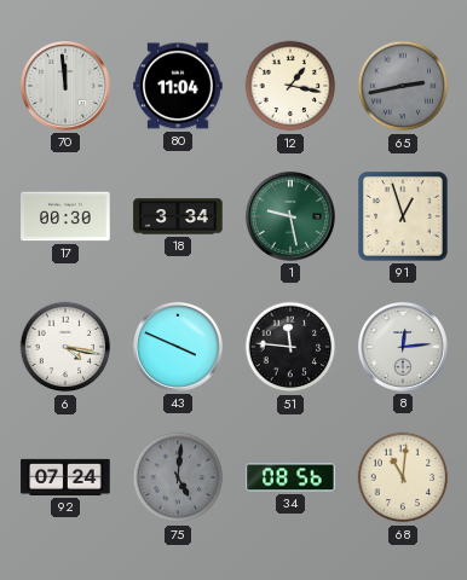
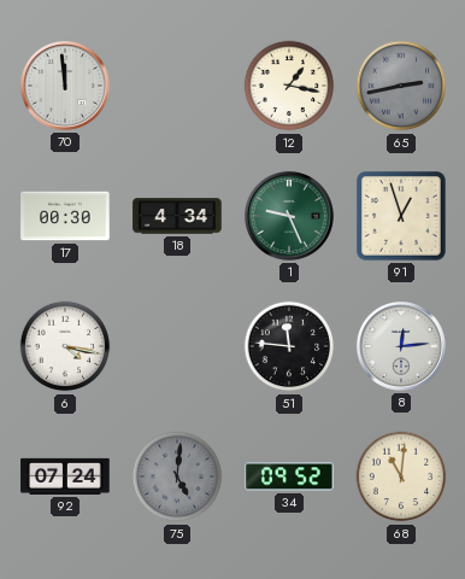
80: 11:04 -> none (178, 86)
18: 3:34 -> 4:34 (177, 216)
1: 9:28 -> 9:26 (289, 216)
43: 3:49 -> none (178, 347)
34: 08:56 -> 09:52 (289, 476)
